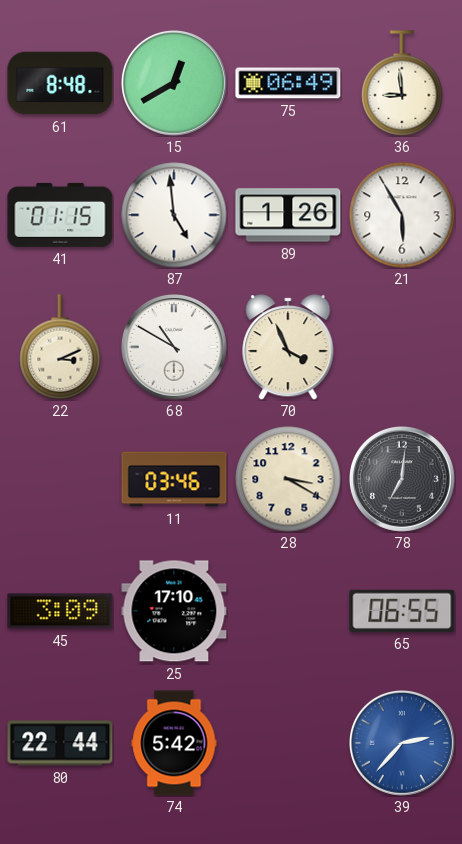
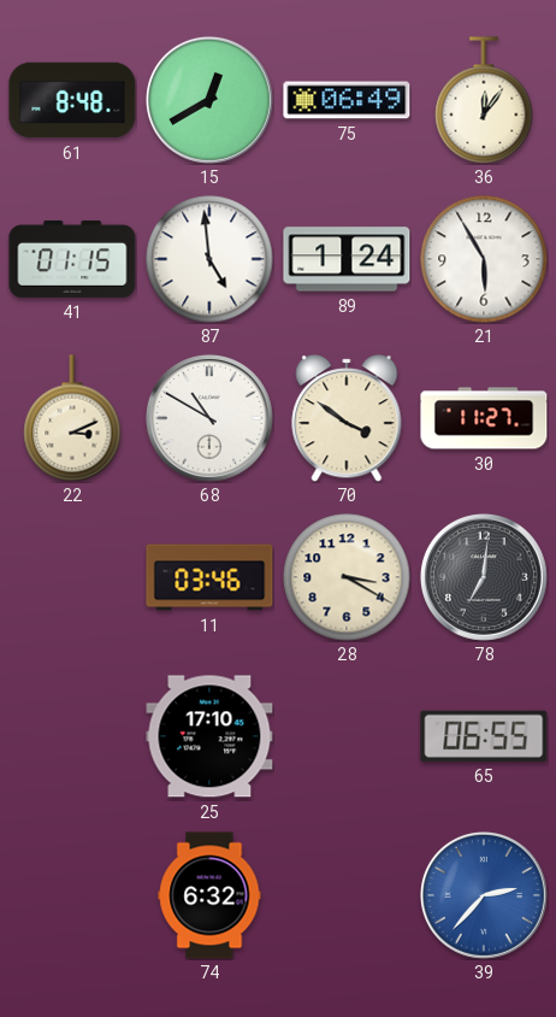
36: 8:59 -> 12:06 (484, 100)
89: 1:26 -> 1:24 (347, 259)
70: 3:56 -> 3:51 (347, 418)
30: none -> 11:27 (484, 418)
45: 3:09 -> none (60, 611)
80: 22:44 -> none (60, 743)
74: 5:42 -> 6:32 (209, 895)
